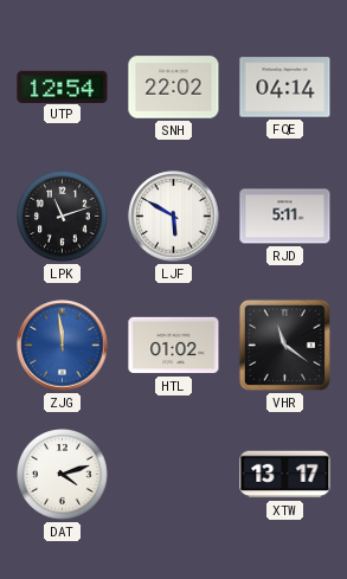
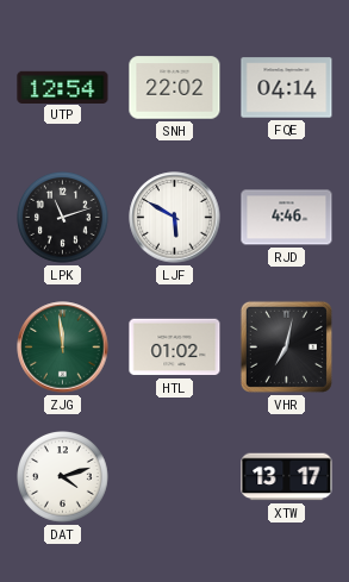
RJD: 5:11 -> 4:46 (287, 218)
ZJG dial: blue -> green (63, 348)
VHR: 11:21 -> 7:02 (286, 346)
